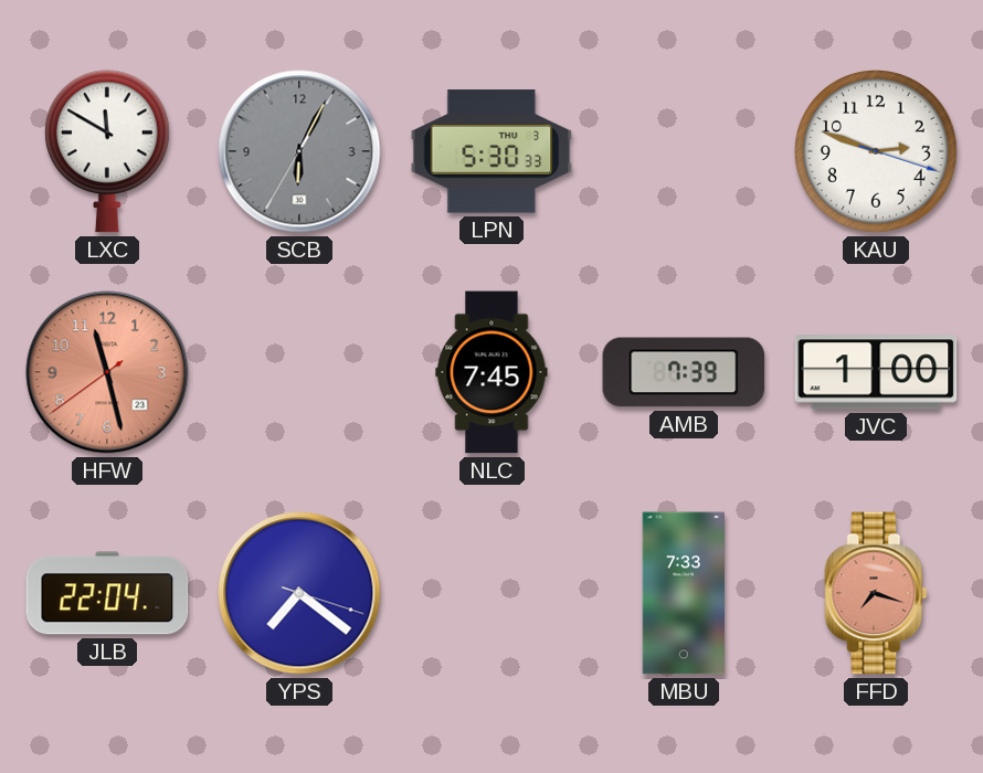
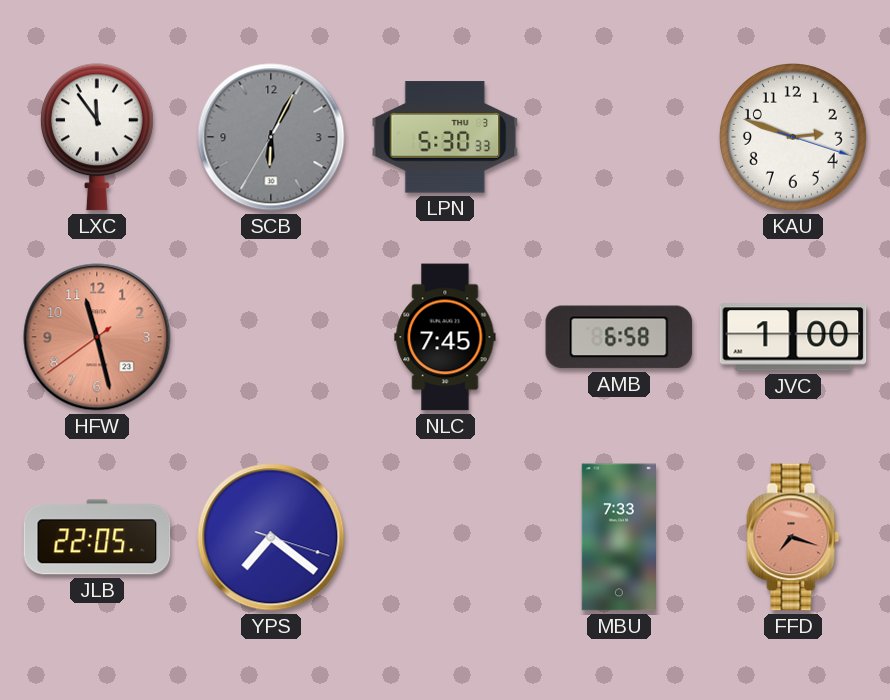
LXC: 11:50 -> 11:54 (97, 137)
AMB: 7:39 -> 6:58 (619, 337)
JLB: 22:04 -> 22:05 (97, 537)
